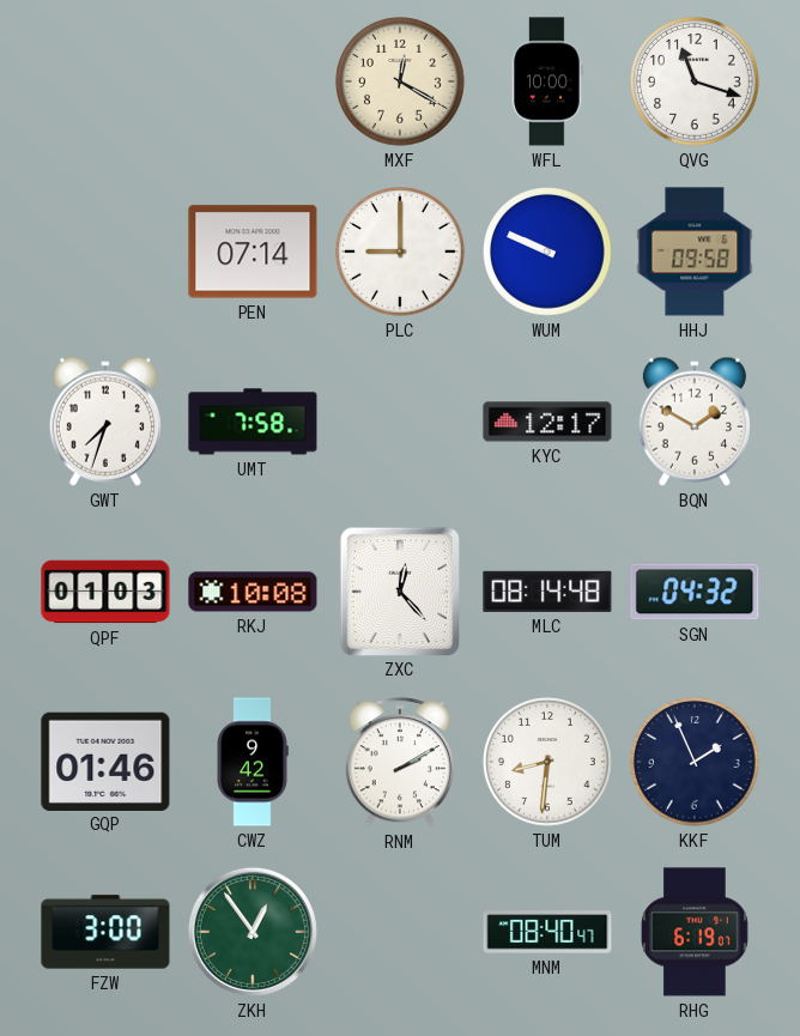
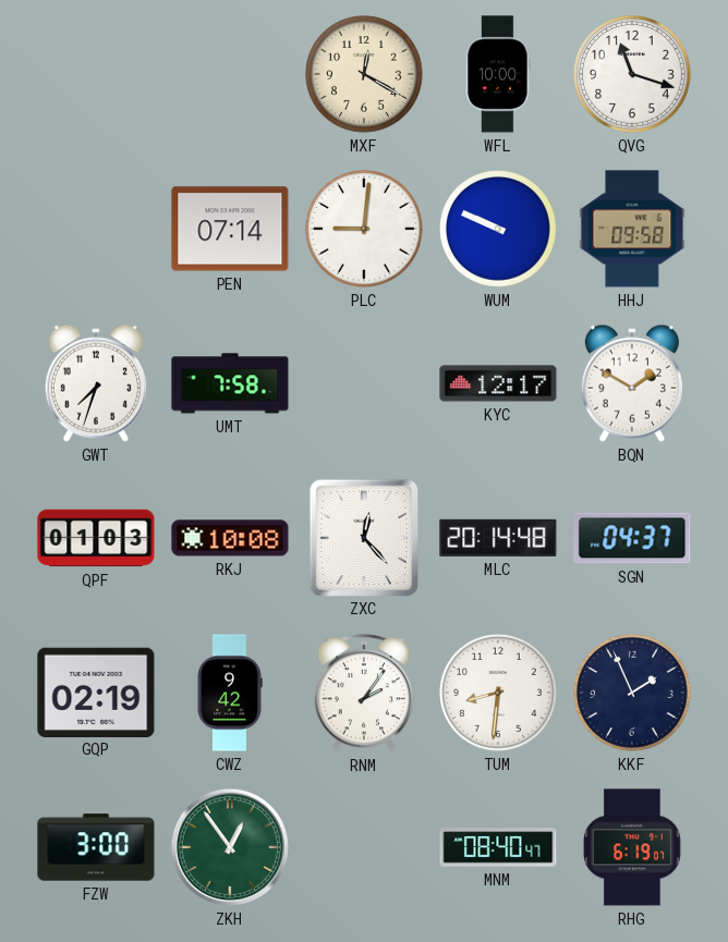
PLC: 9:00 -> 9:01 (364, 229)
MLC: 08:14 -> 20:14 (498, 538)
SGN: 04:32 -> 04:37 (632, 538)
GQP: 01:46 -> 02:19 (96, 692)
RNM: 2:10 -> 2:06 (363, 694)
